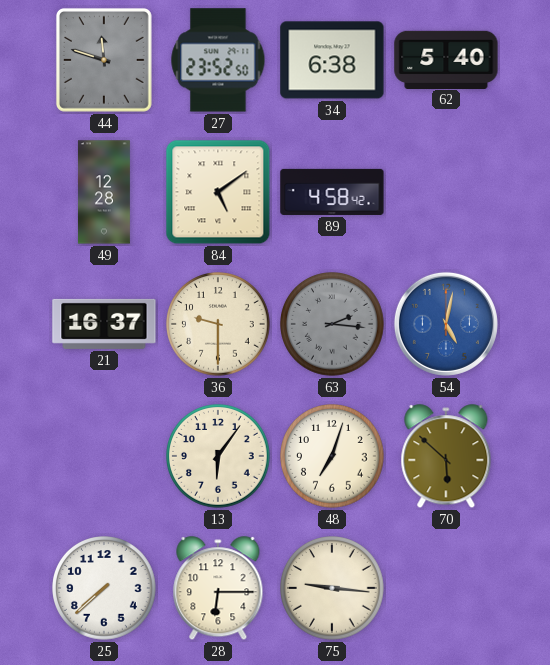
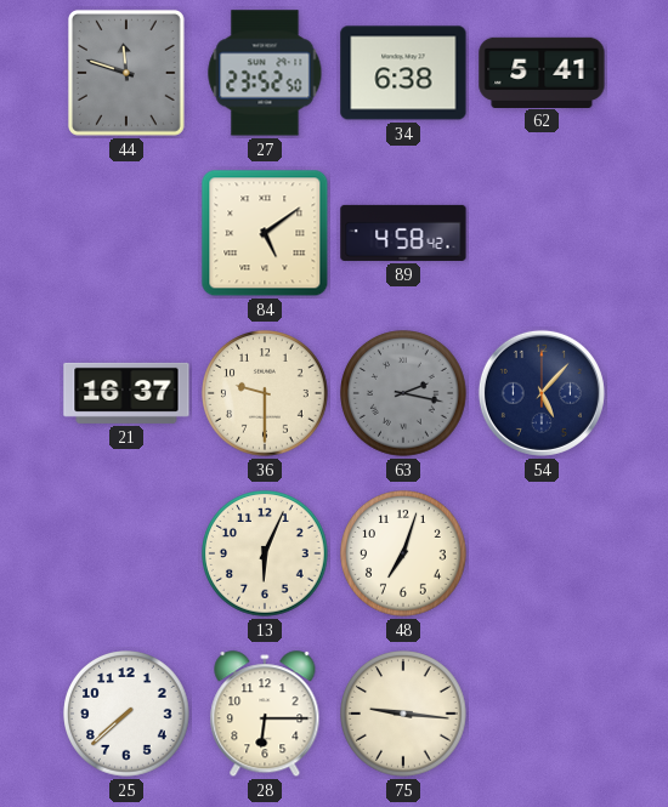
62: 5:40 -> 5:41 (542, 72)
49: 12:28 -> none (104, 192)
63: 2:16 -> 2:17 (403, 393)
54: 5:02 -> 5:07 (542, 393)
54 dial: blue -> navy (542, 393)
13: 6:06 -> 6:04 (265, 553)
70: 5:52 -> none (446, 457)
